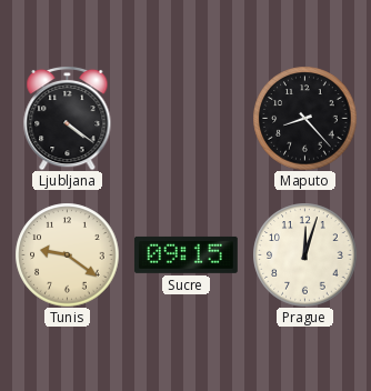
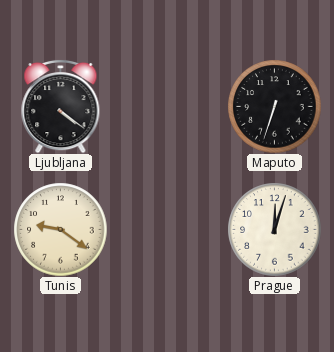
Maputo: 8:23 -> 6:33 (274, 106)
Sucre: 09:15 -> none (185, 254)
